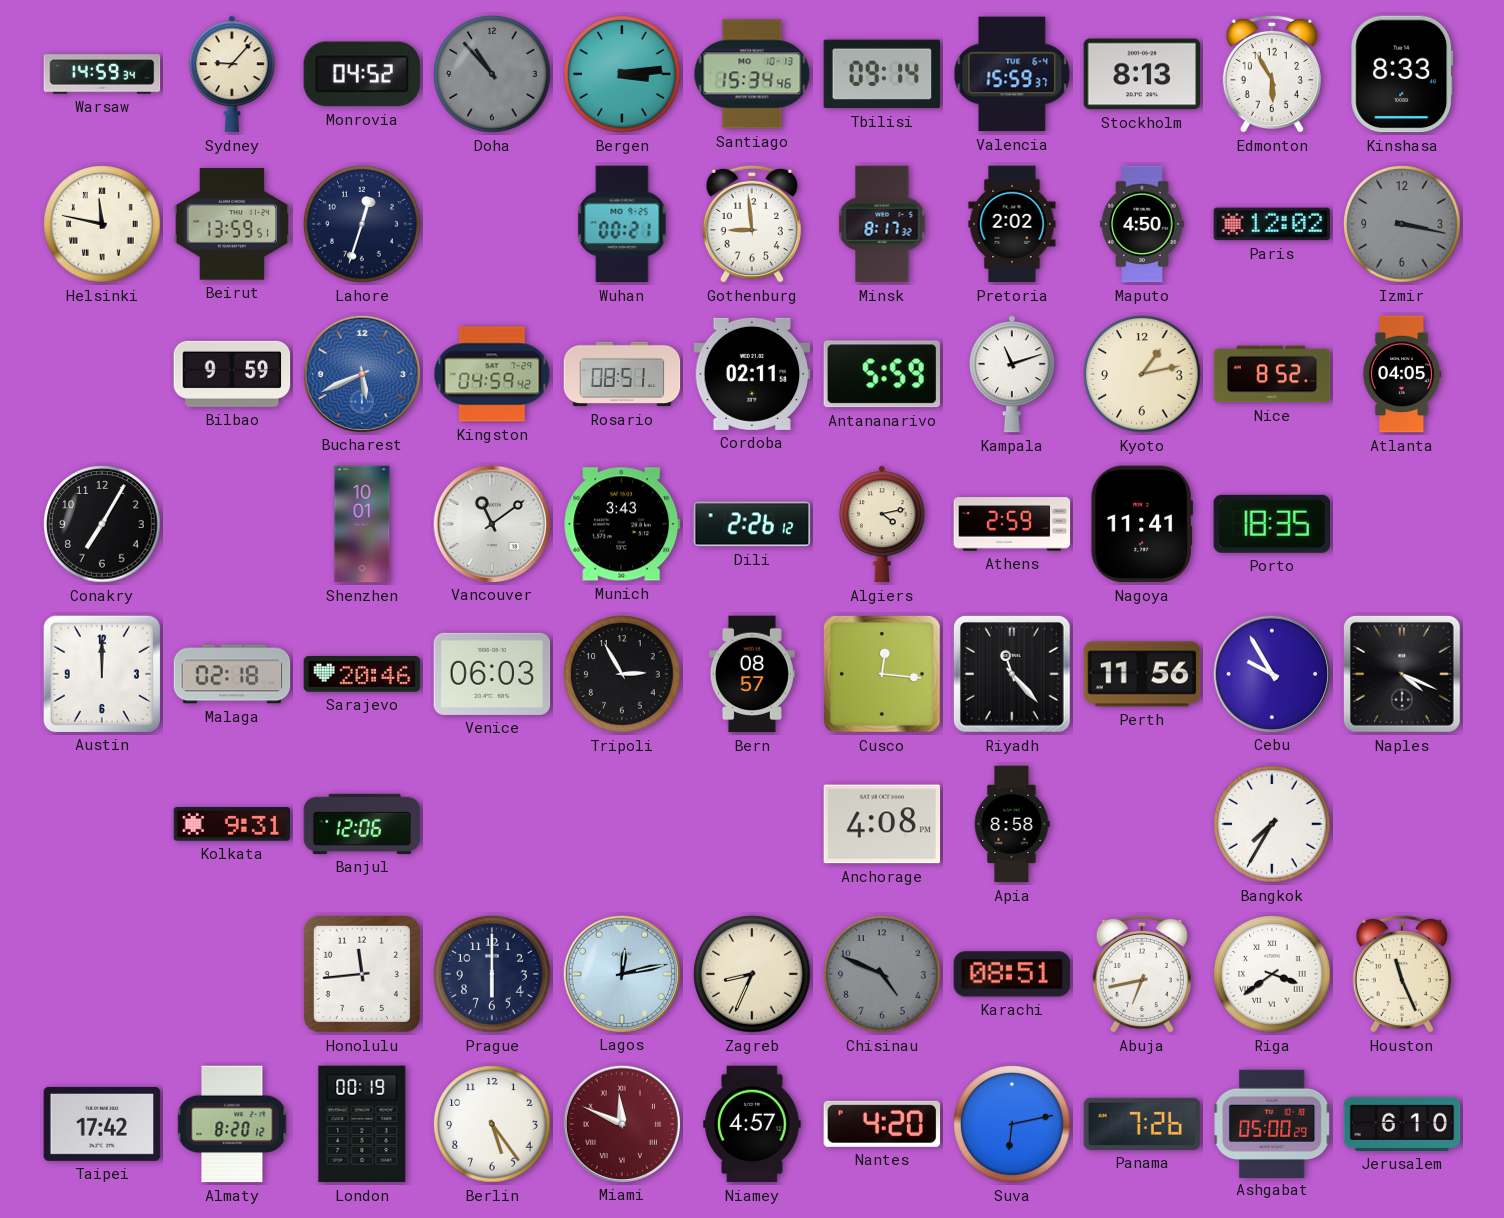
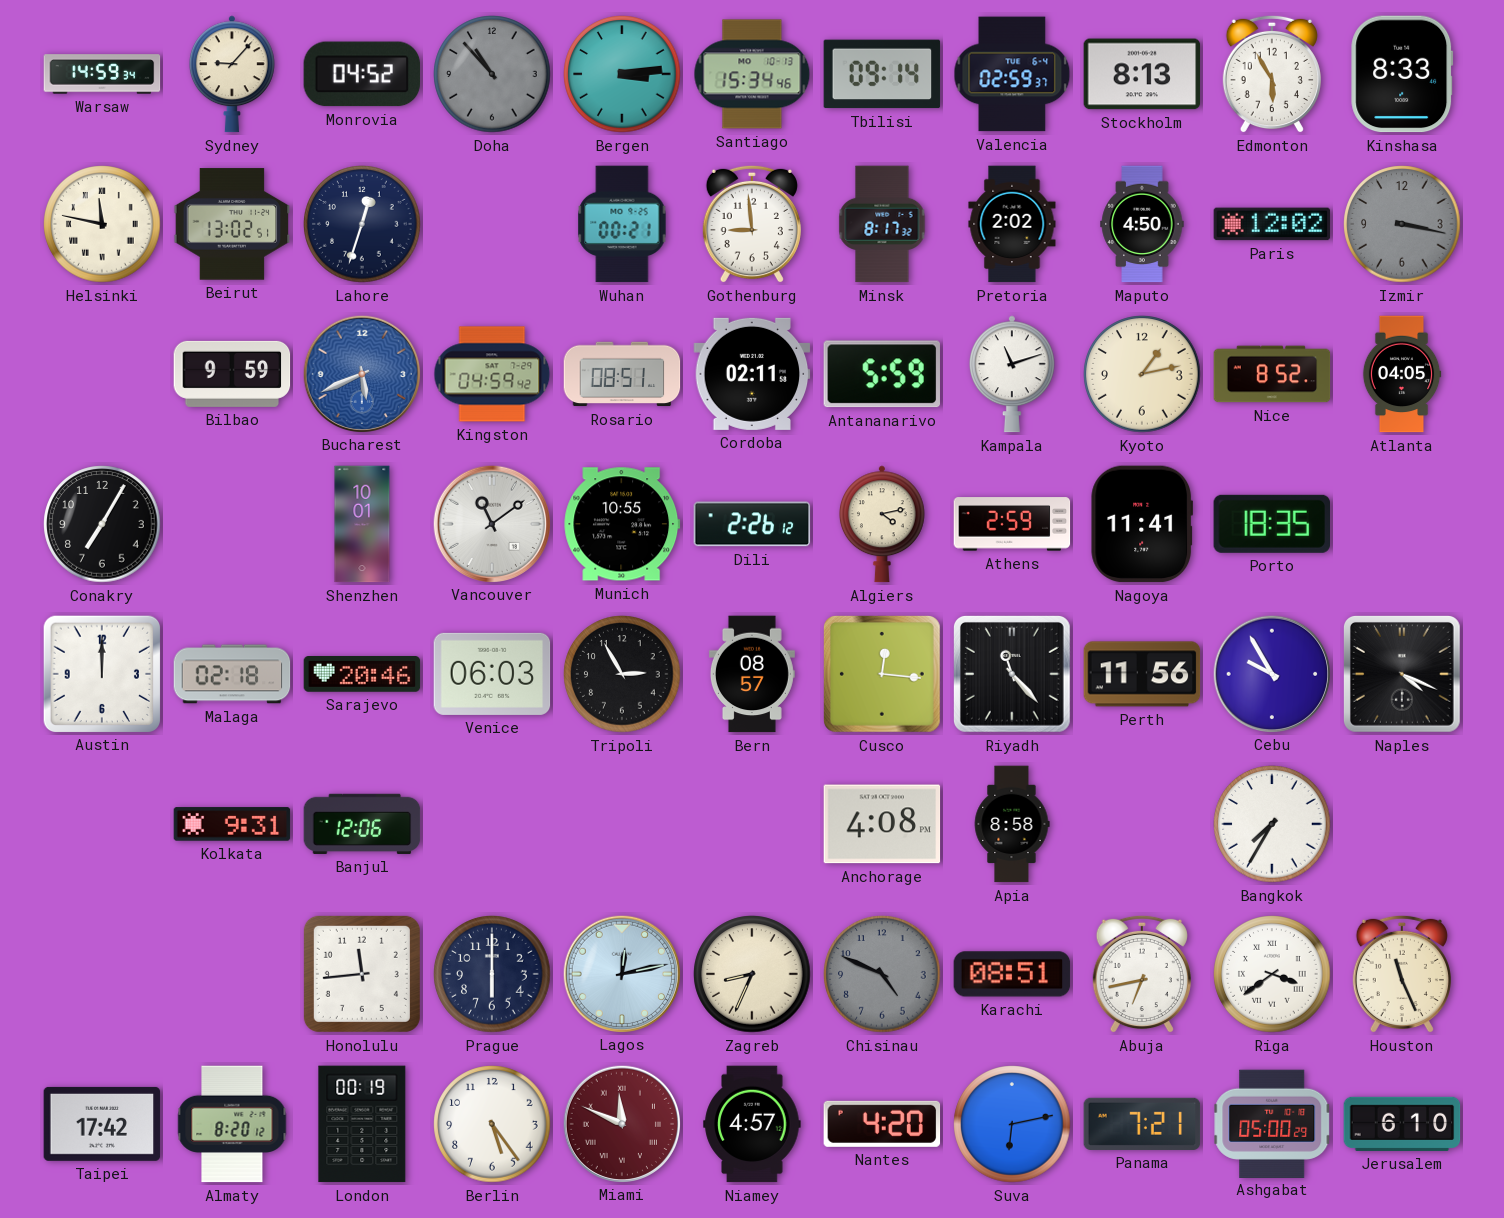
Valencia: 15:59 -> 02:59 (1012, 74)
Beirut: 13:59 -> 13:02 (232, 224)
Munich: 3:43 -> 10:55 (622, 524)
Panama: 7:26 -> 7:21 (1142, 1124)
